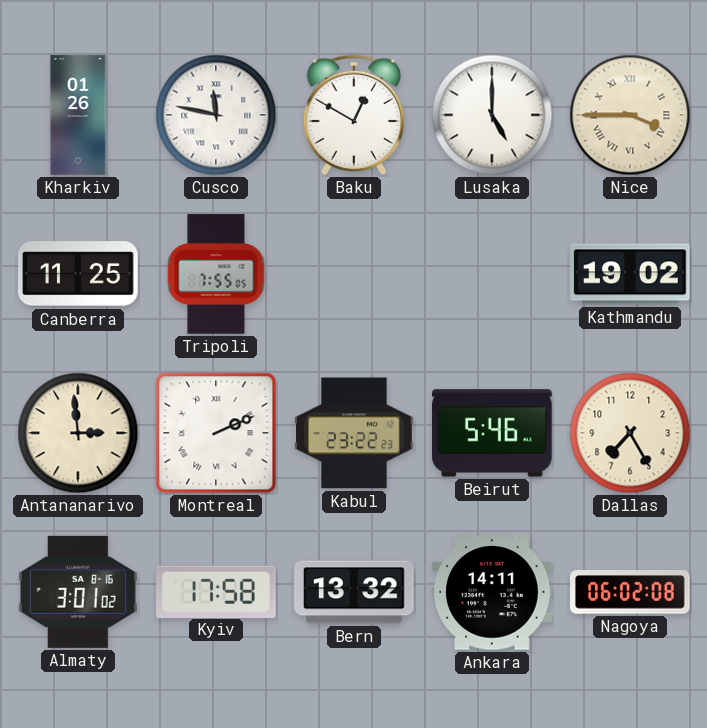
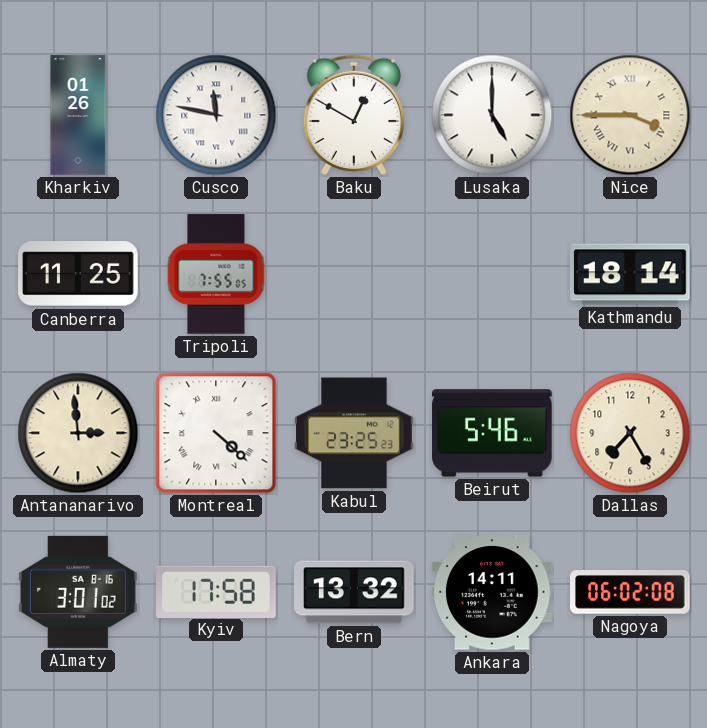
Kathmandu: 19:02 -> 18:14 (630, 274)
Montreal: 2:11 -> 4:22 (216, 433)
Kabul: 23:22 -> 23:25 (354, 433)
